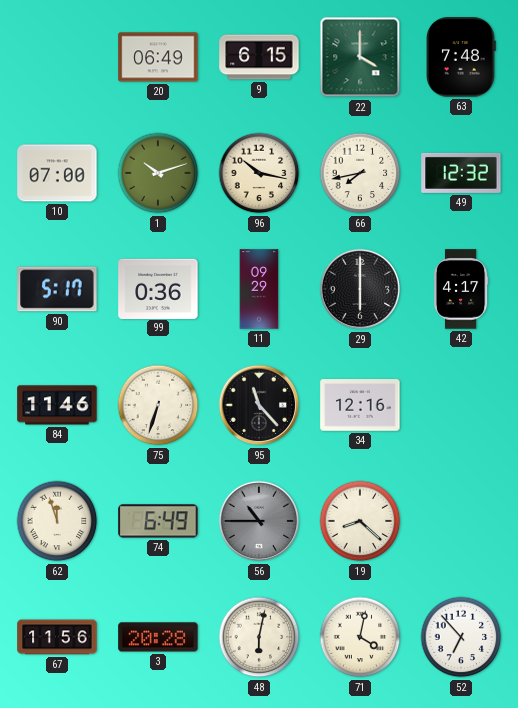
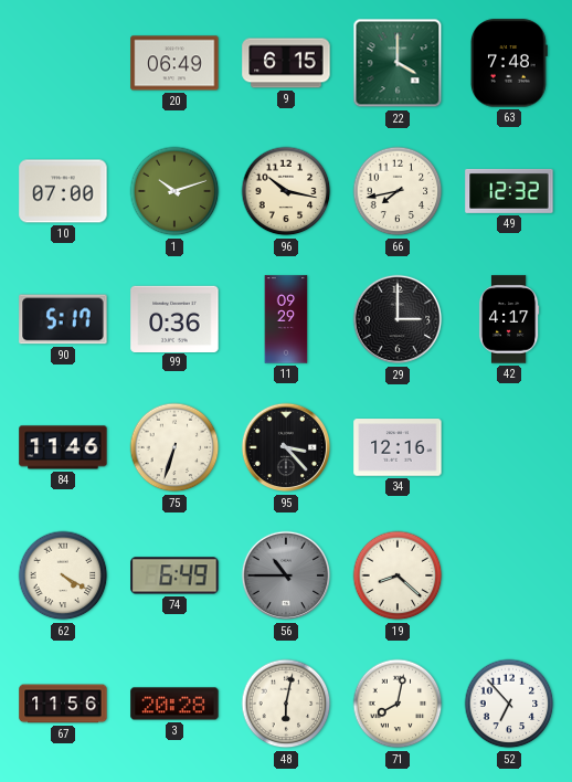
29: 6:00 -> 3:00 (398, 319)
95: 11:23 -> 3:23 (286, 447)
62: 11:57 -> 4:20 (63, 575)
71: 4:02 -> 8:02 (398, 704)
